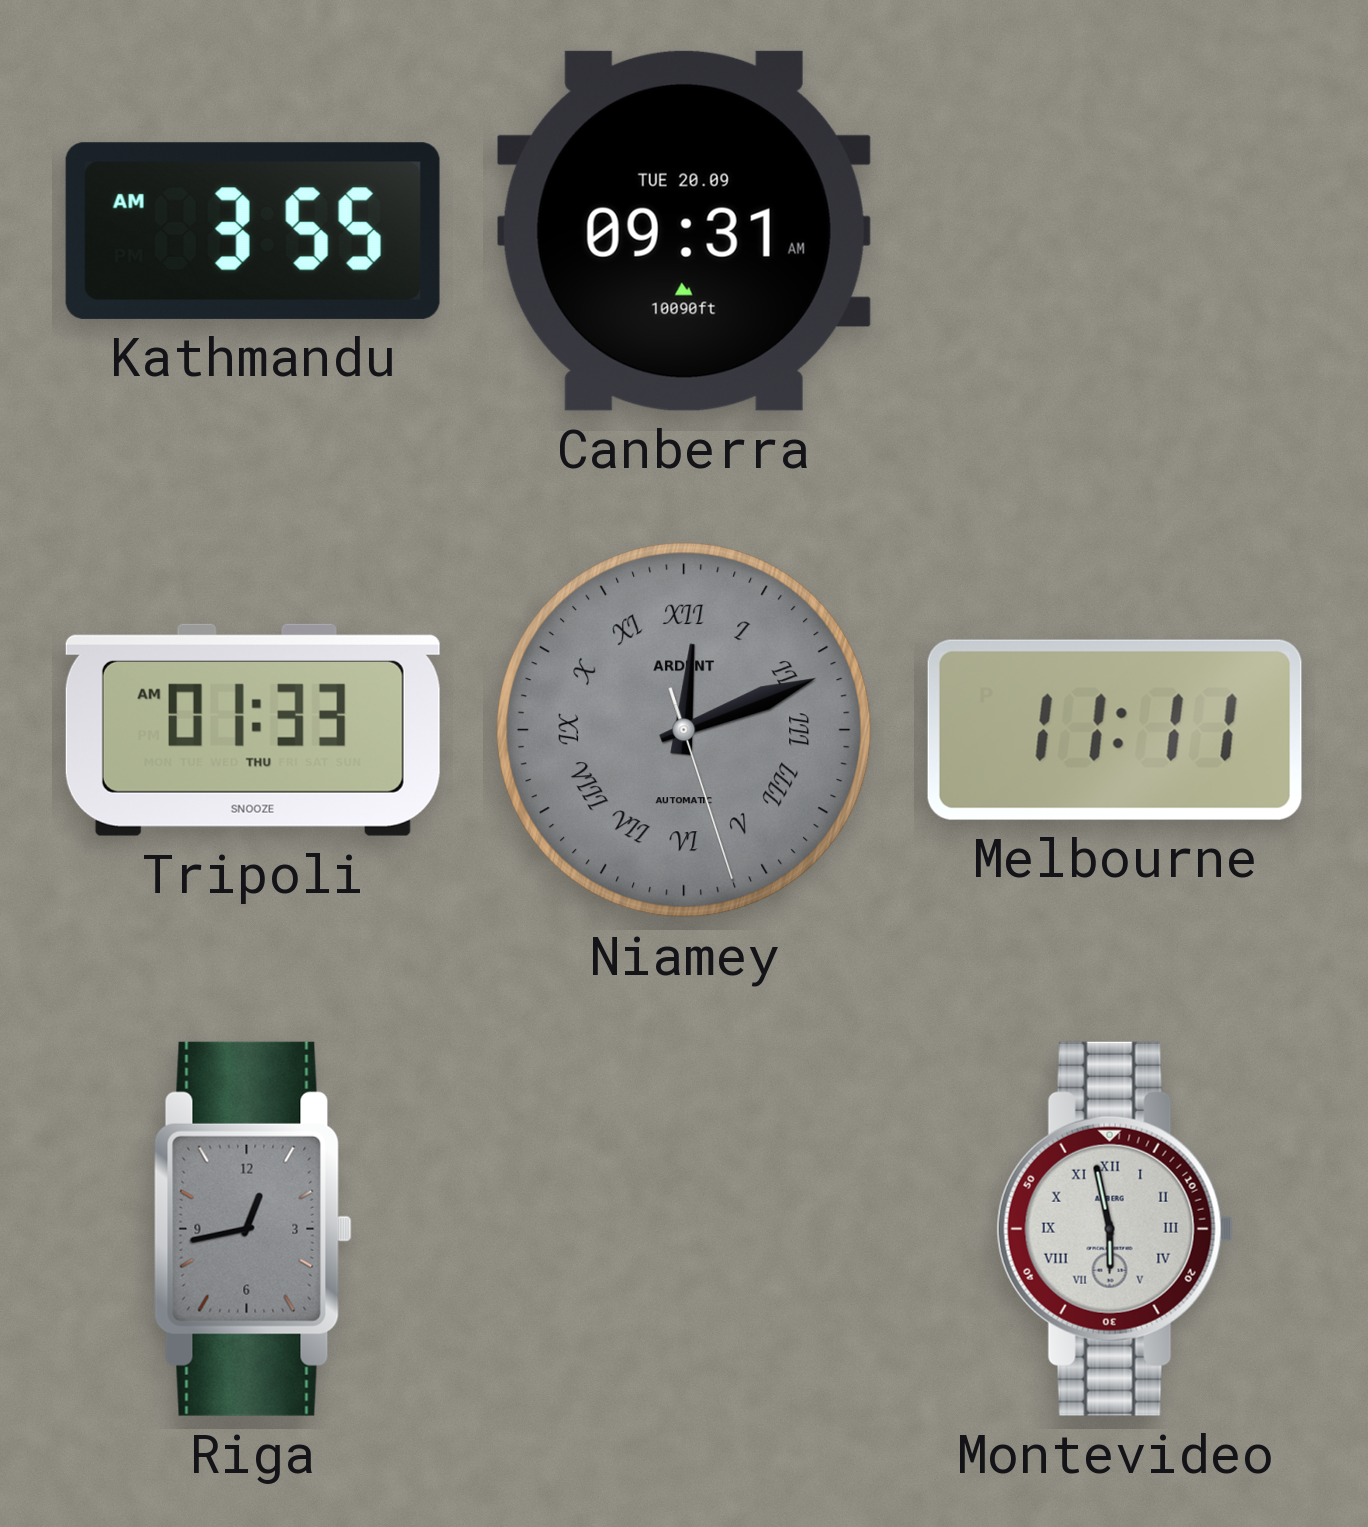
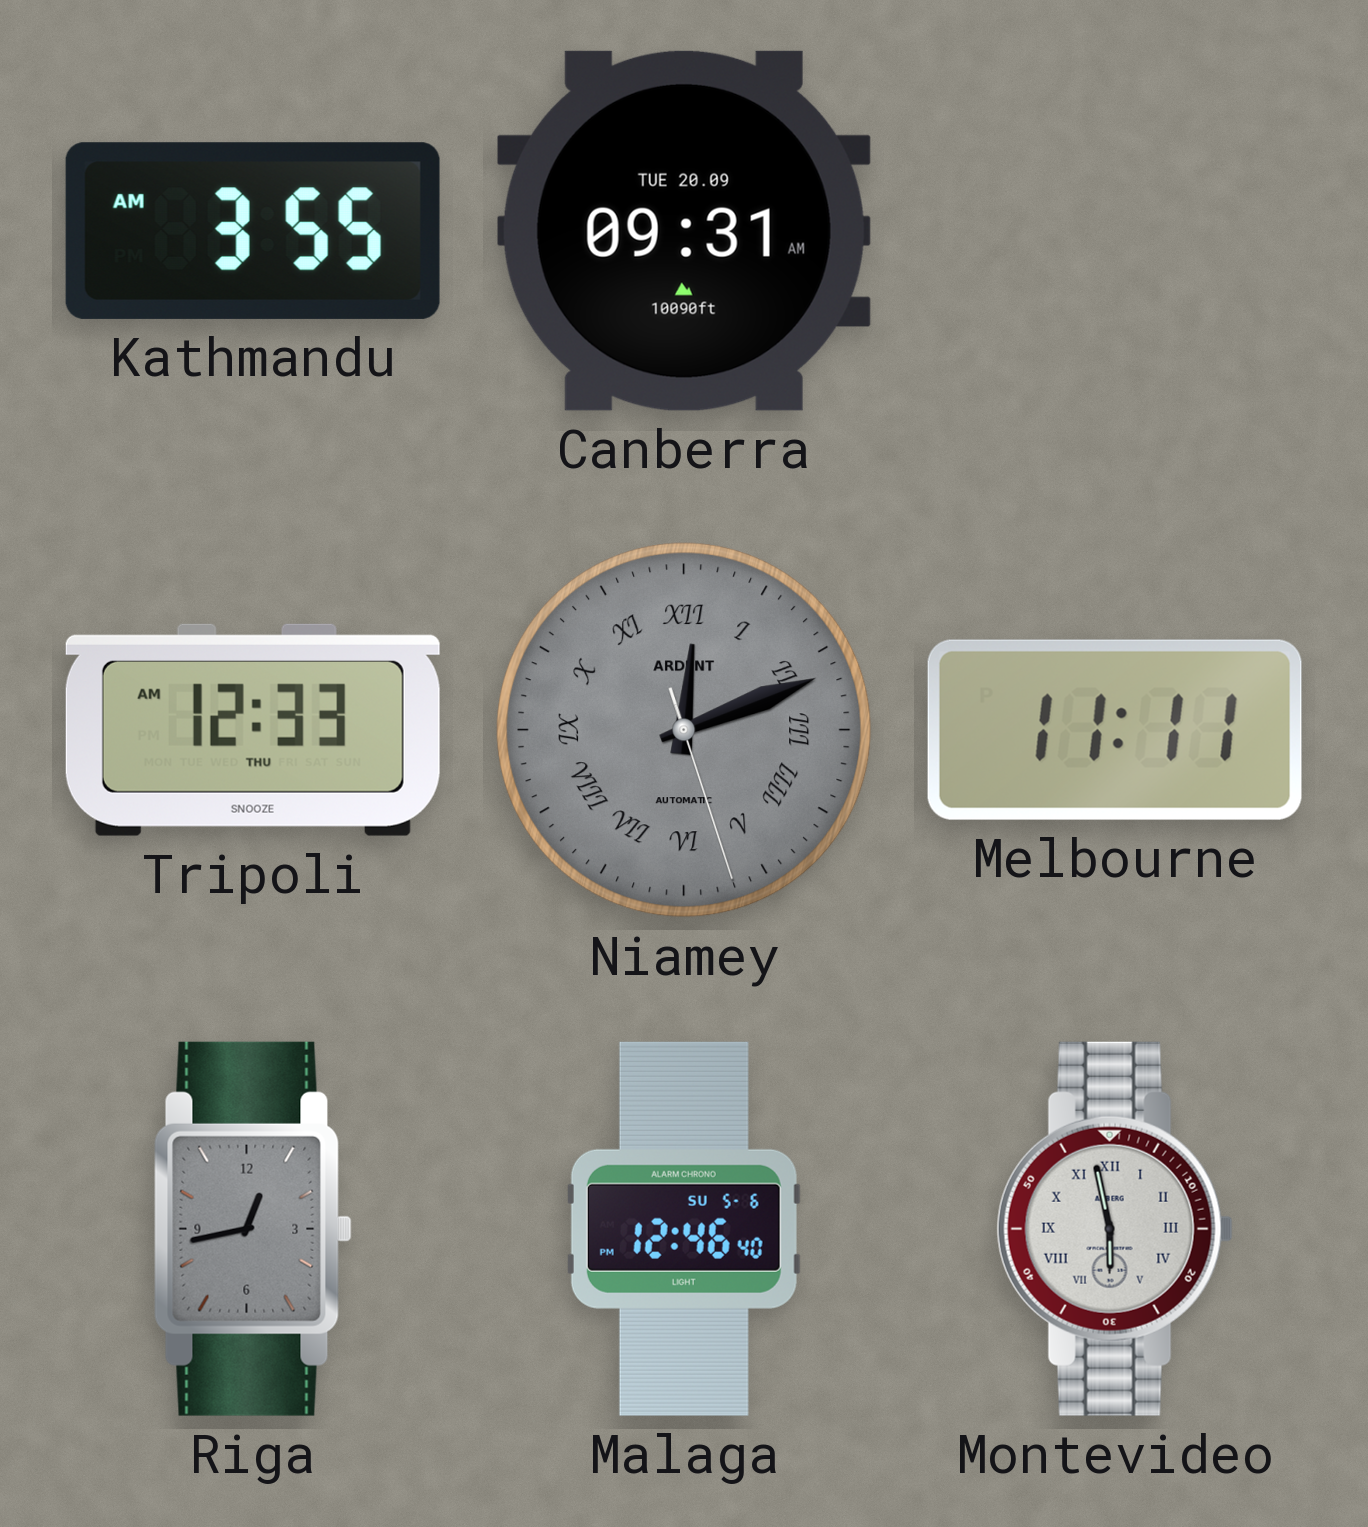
Tripoli: 01:33 -> 12:33 (253, 730)
Malaga: none -> 12:46 (684, 1229)
